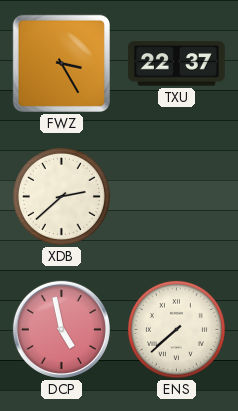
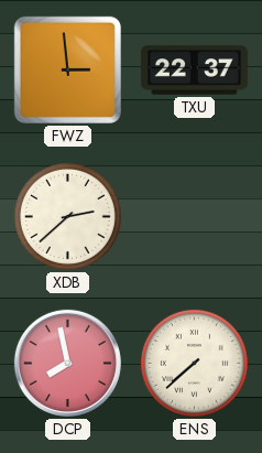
FWZ: 3:25 -> 2:59 (67, 69)
DCP: 4:58 -> 7:58 (67, 363)
